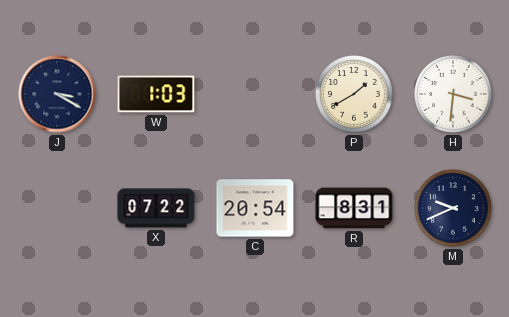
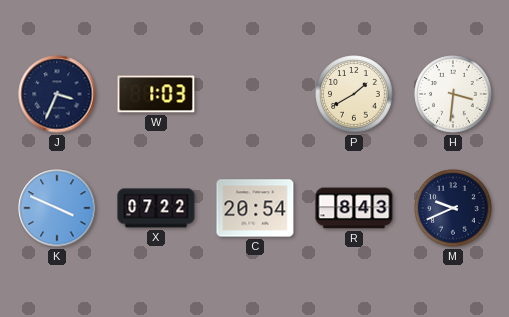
J: 3:20 -> 3:34 (57, 94)
K: none -> 3:49 (57, 208)
R: 8:31 -> 8:43 (354, 208)
